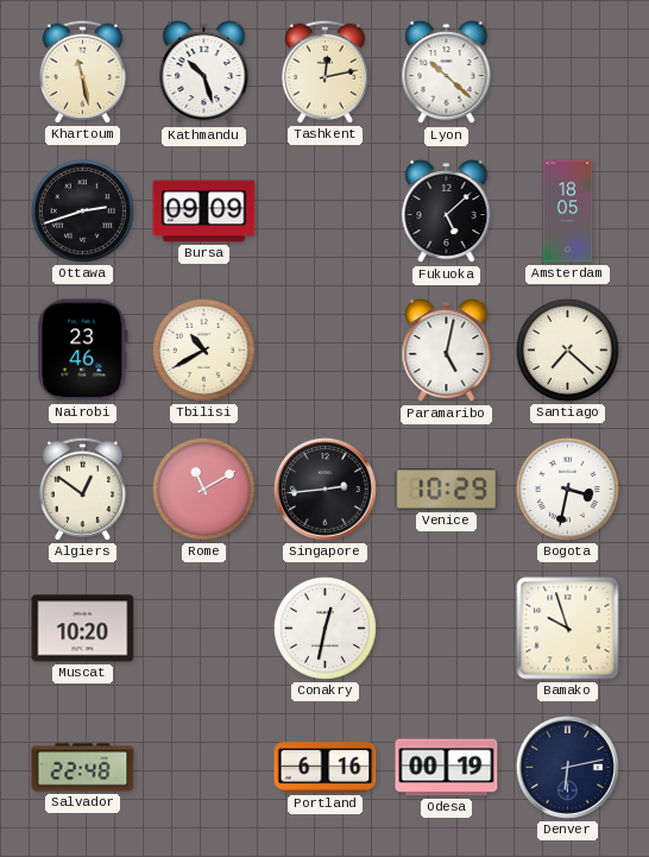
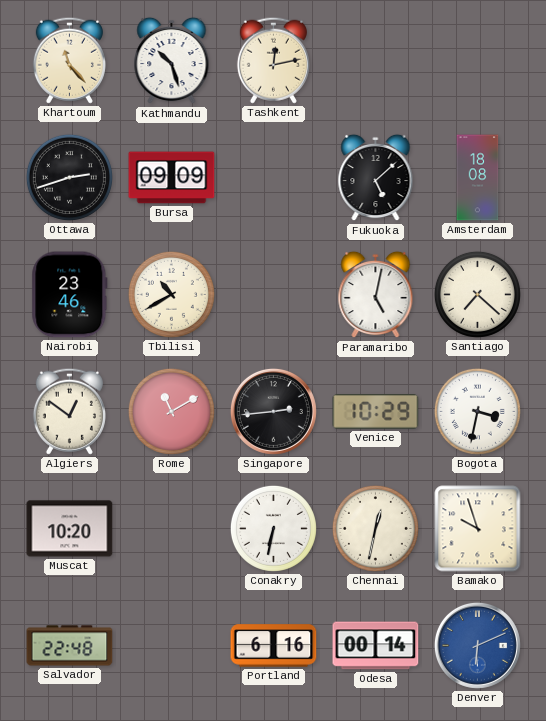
Khartoum: 11:28 -> 11:23 (69, 60)
Lyon: 10:22 -> none (447, 73)
Amsterdam: 18:05 -> 18:08 (478, 178)
Conakry: 12:32 -> 6:32 (273, 528)
Chennai: none -> 12:32 (375, 528)
Odesa: 00:19 -> 00:14 (376, 646)
Denver: 6:13 -> 6:11 (477, 645)
Denver dial: navy -> blue (477, 645)
